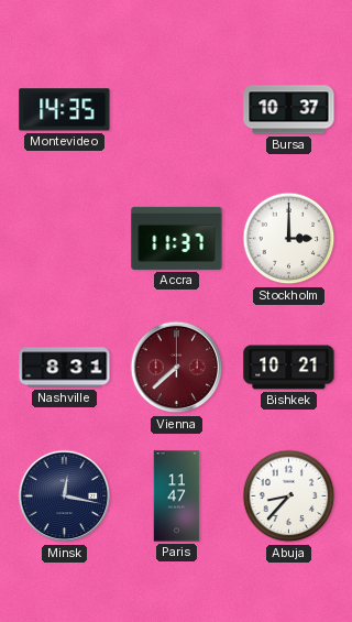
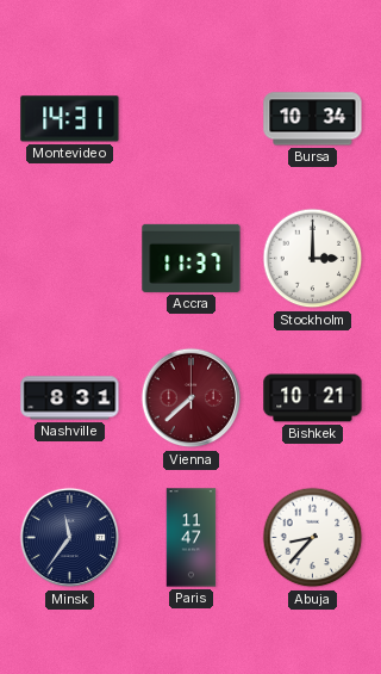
Montevideo: 14:35 -> 14:31 (70, 119)
Bursa: 10:37 -> 10:34 (313, 119)
Minsk: 12:17 -> 11:36 (70, 538)
